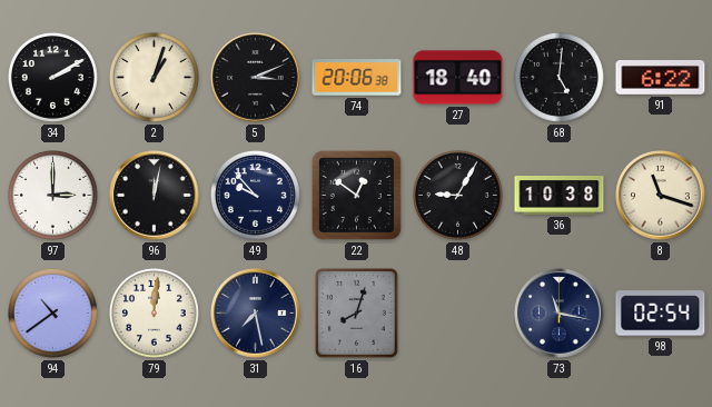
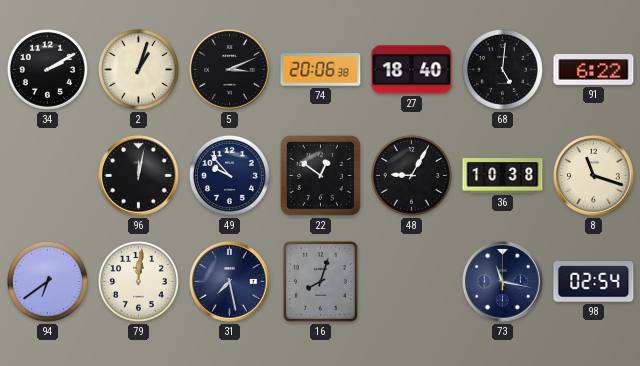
97: 3:00 -> none (52, 195)
94: 10:39 -> 6:39 (47, 281)
